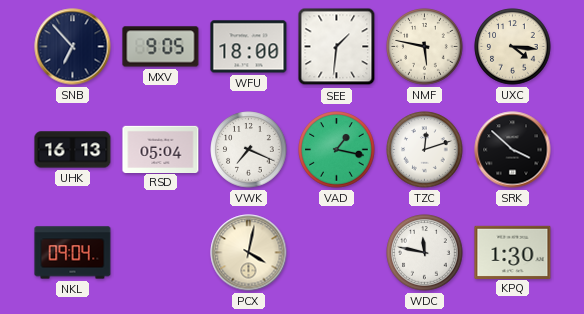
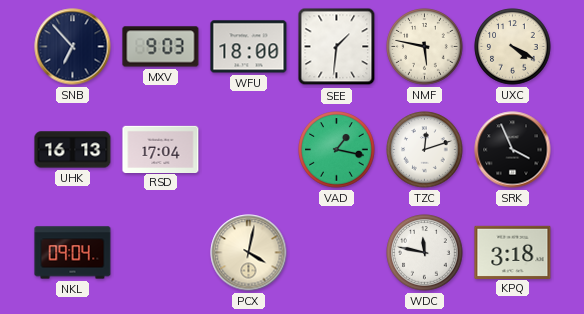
MXV: 9:05 -> 9:03 (161, 47)
UXC: 4:16 -> 4:20 (513, 47)
RSD: 05:04 -> 17:04 (161, 149)
VWK: 7:19 -> none (249, 150)
SRK: 3:52 -> 3:56 (513, 150)
KPQ: 1:30 -> 3:18 (513, 252)
